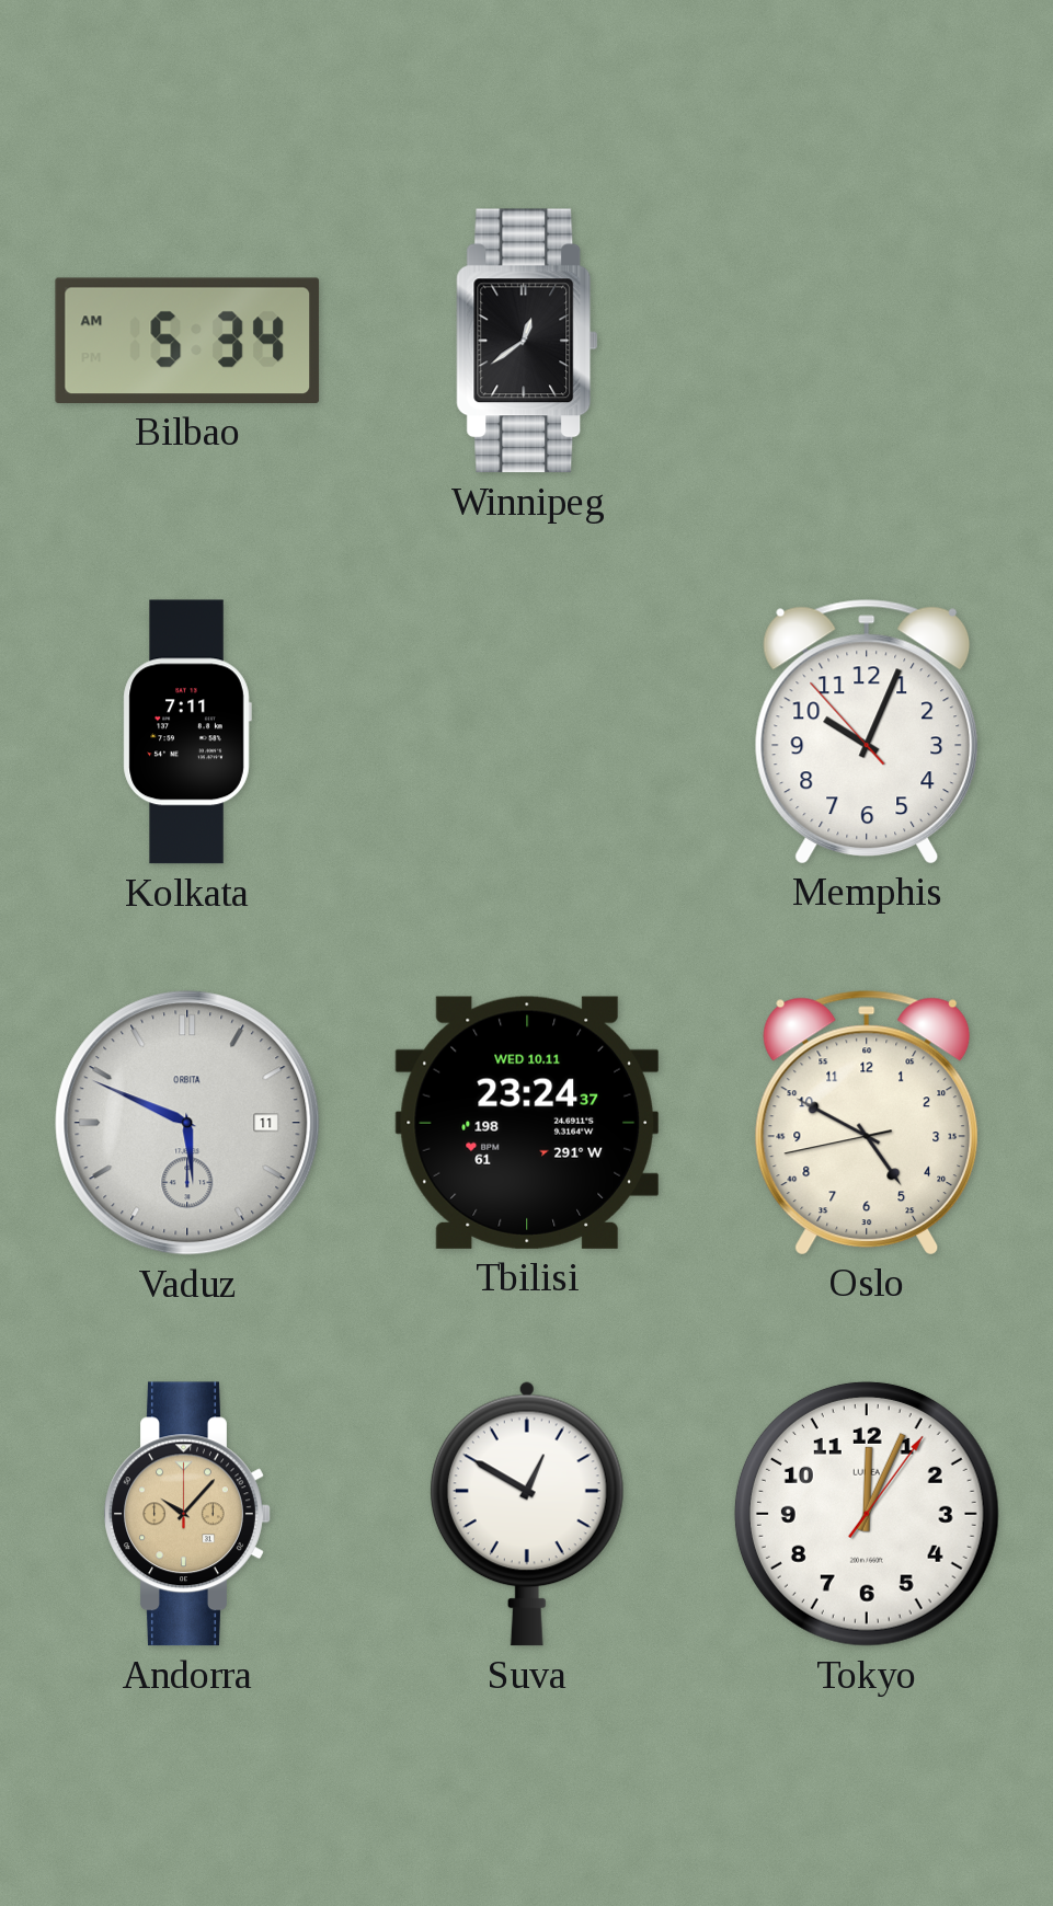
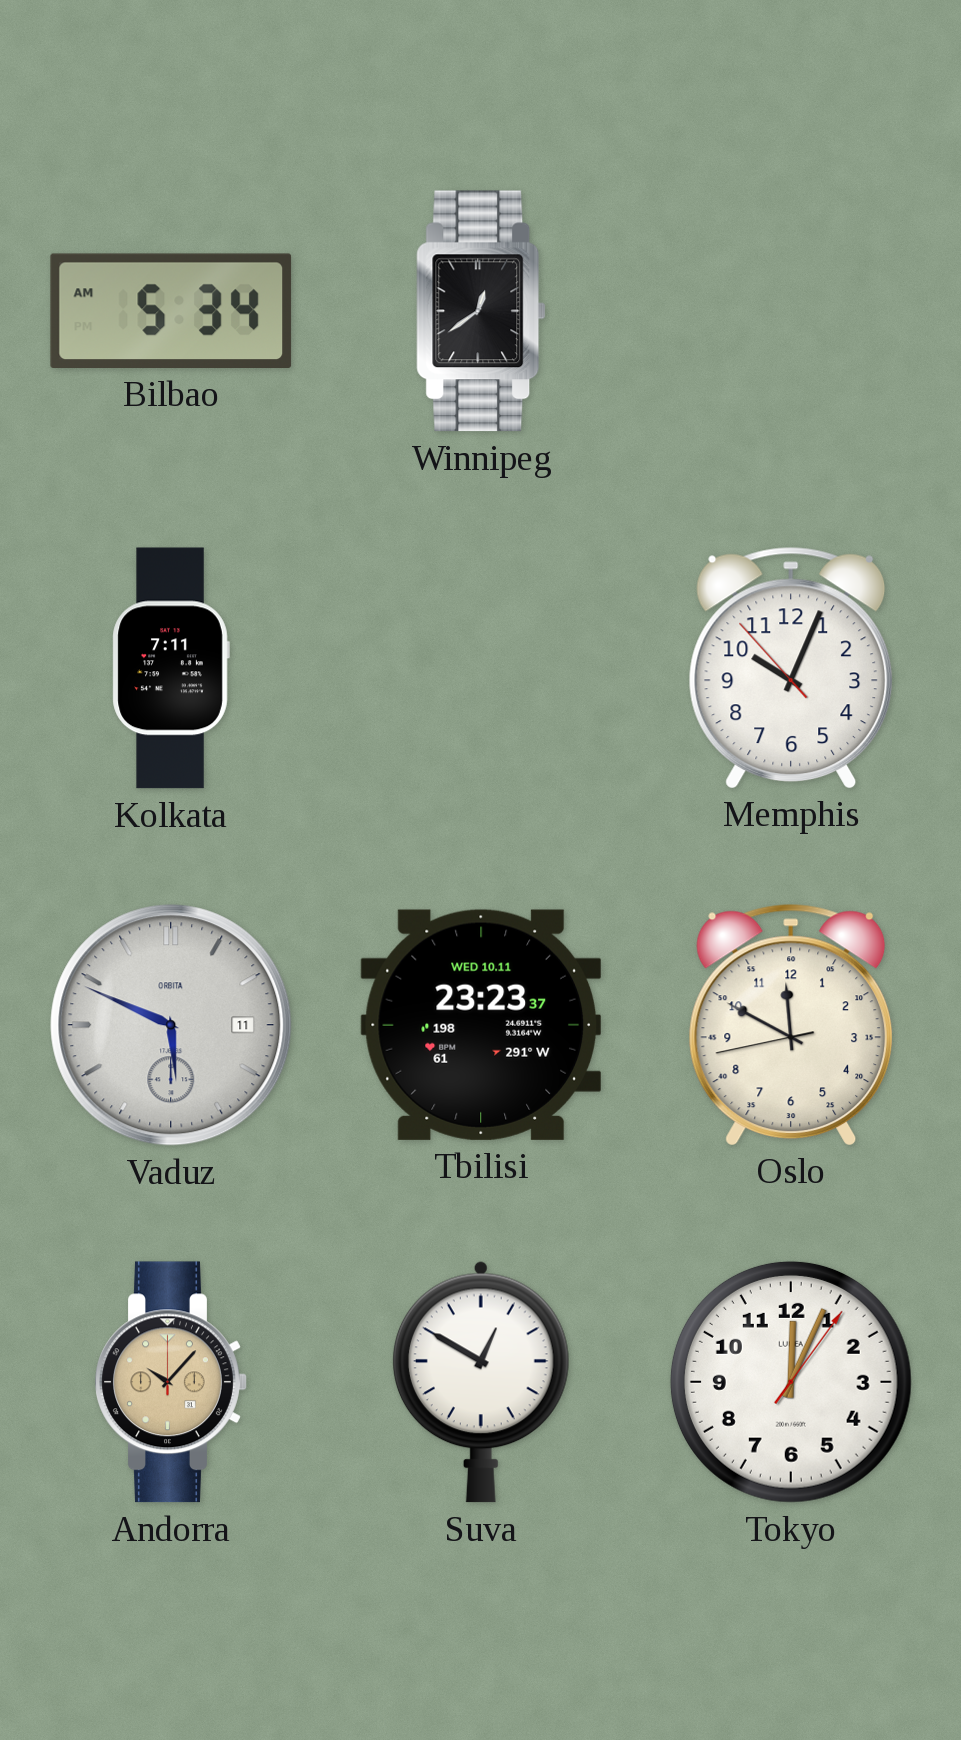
Tbilisi: 23:24 -> 23:23 (480, 1025)
Oslo: 4:49 -> 11:49 (791, 1024)
